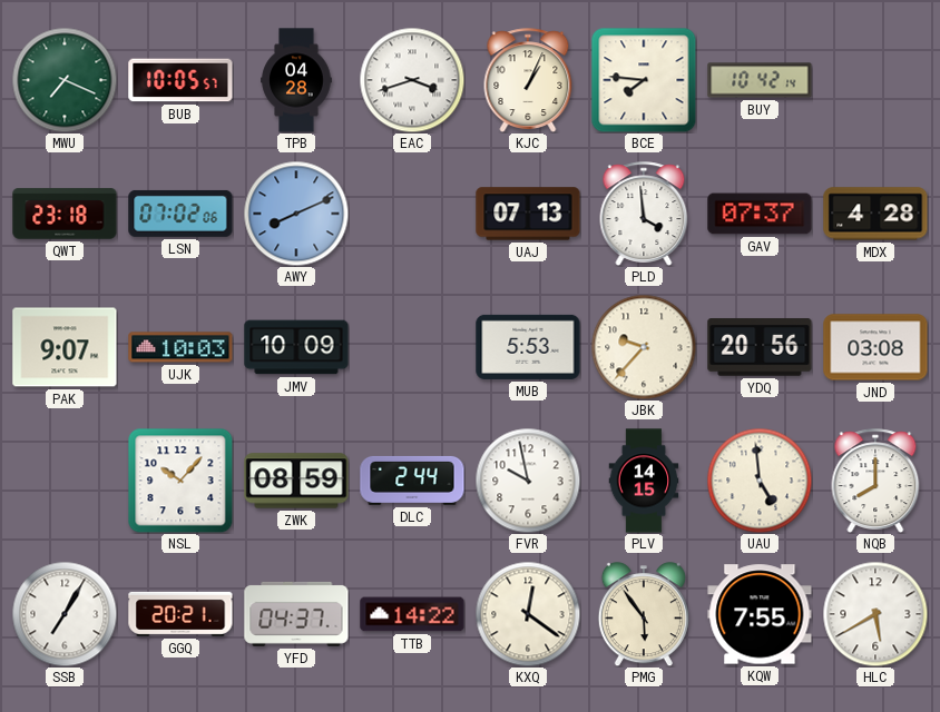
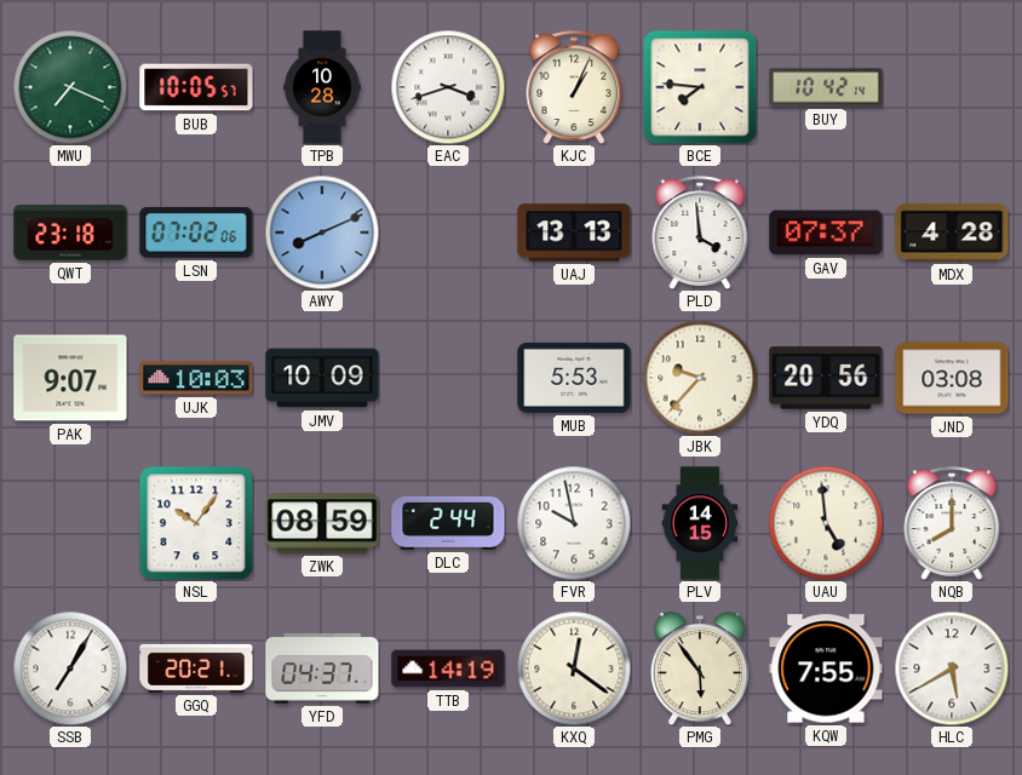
TPB: 04:28 -> 10:28 (322, 87)
UAJ: 07:13 -> 13:13 (574, 232)
NSL: 10:07 -> 10:06 (196, 523)
TTB: 14:22 -> 14:19 (448, 668)
